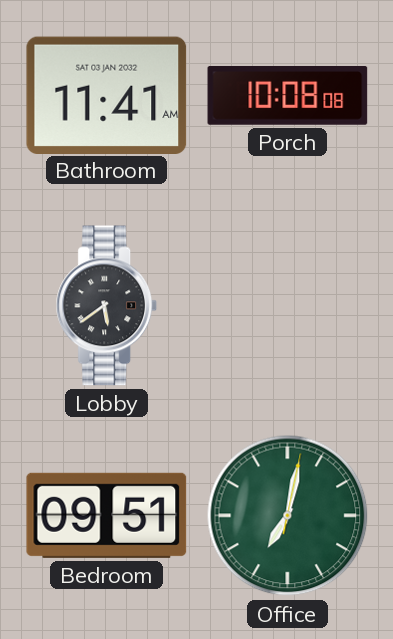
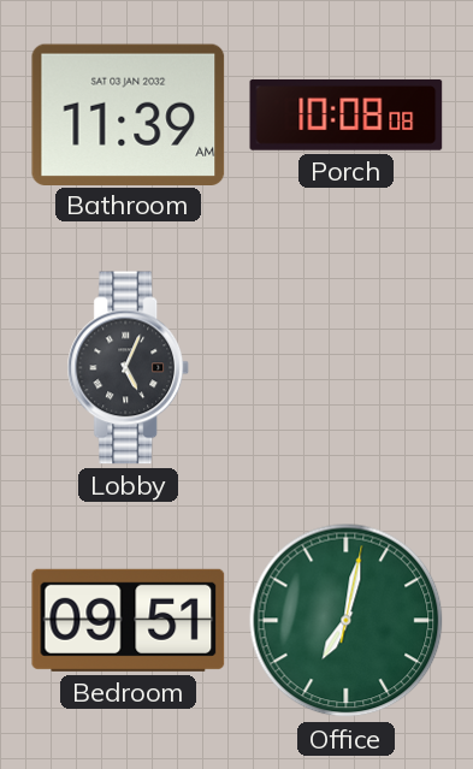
Bathroom: 11:41 -> 11:39 (129, 114)
Lobby: 5:39 -> 5:04 (129, 368)
